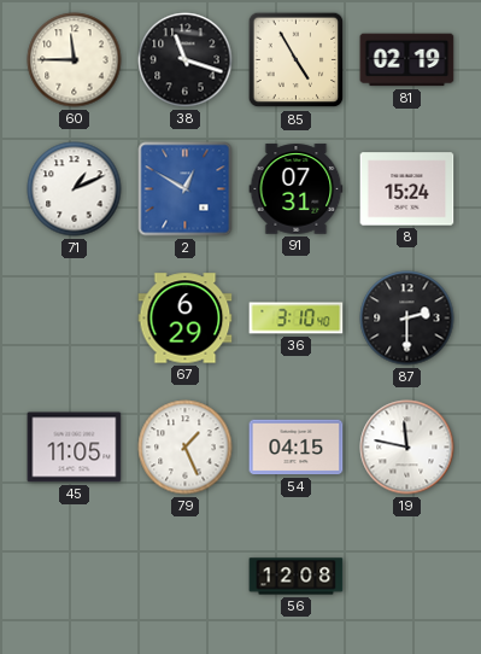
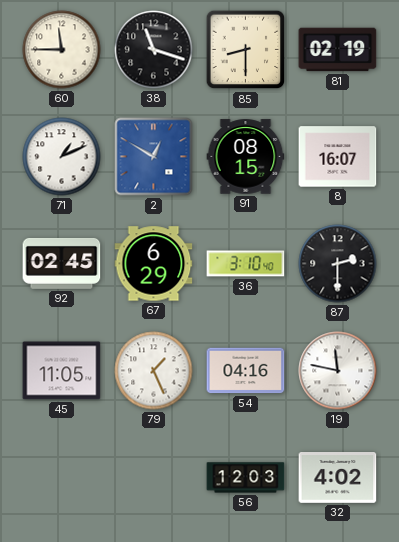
85: 4:55 -> 8:30 (246, 50)
91: 07:31 -> 08:15 (246, 157)
8: 15:24 -> 16:07 (338, 157)
92: none -> 02:45 (62, 263)
54: 04:15 -> 04:16 (246, 371)
56: 12:08 -> 12:03 (246, 478)
32: none -> 4:02 (338, 478)
